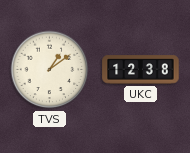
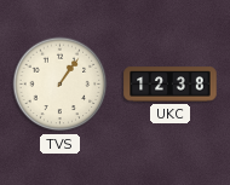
TVS: 1:09 -> 1:06 (61, 85)
